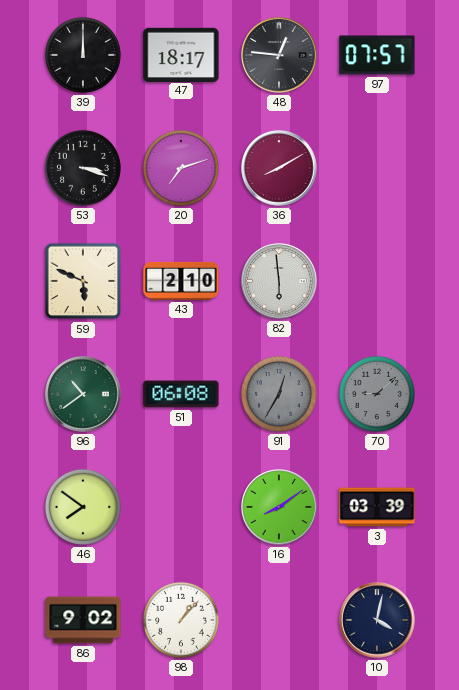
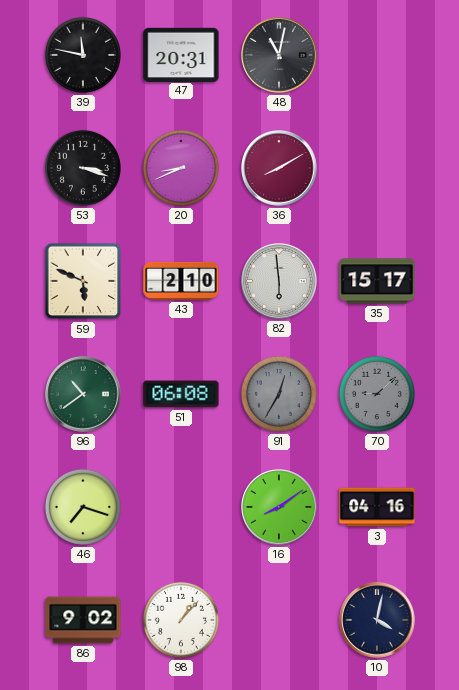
39: 12:00 -> 11:47 (83, 55)
47: 18:17 -> 20:31 (181, 54)
48: 12:46 -> 11:02 (279, 55)
97: 07:57 -> none (377, 55)
20: 7:12 -> 8:41 (181, 168)
35: none -> 15:17 (377, 281)
46: 7:51 -> 7:18 (83, 507)
3: 03:39 -> 04:16 (377, 507)
